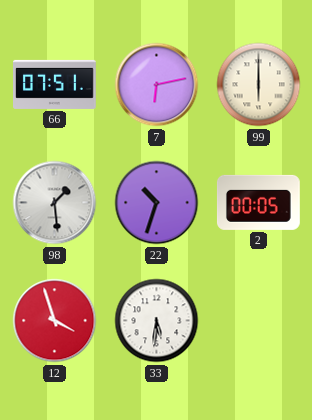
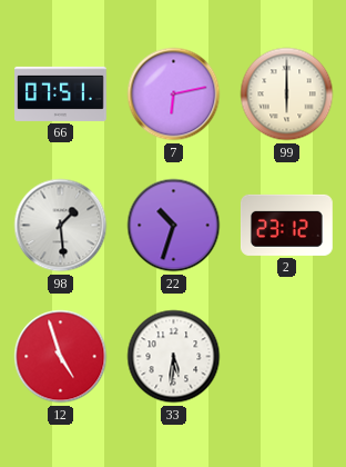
2: 00:05 -> 23:12 (287, 225)
12: 3:57 -> 4:57 (61, 357)
